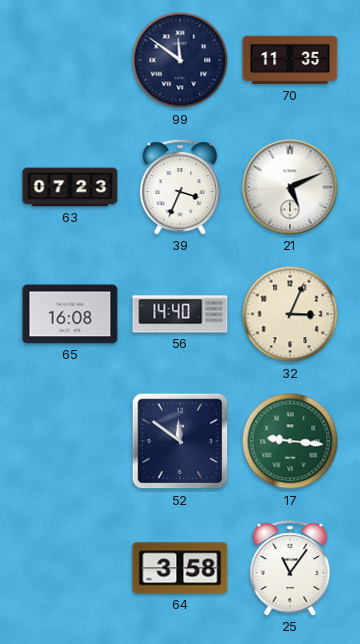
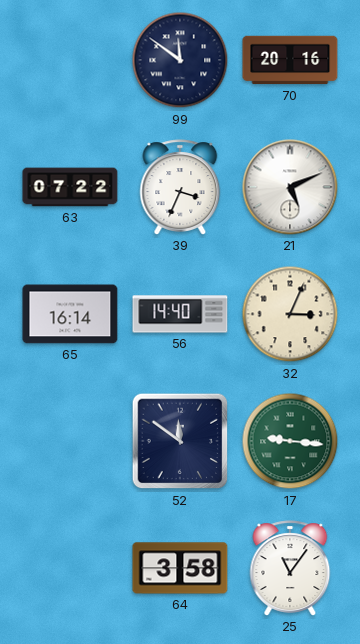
70: 11:35 -> 20:16 (290, 60)
63: 07:23 -> 07:22 (70, 187)
65: 16:08 -> 16:14 (70, 314)
